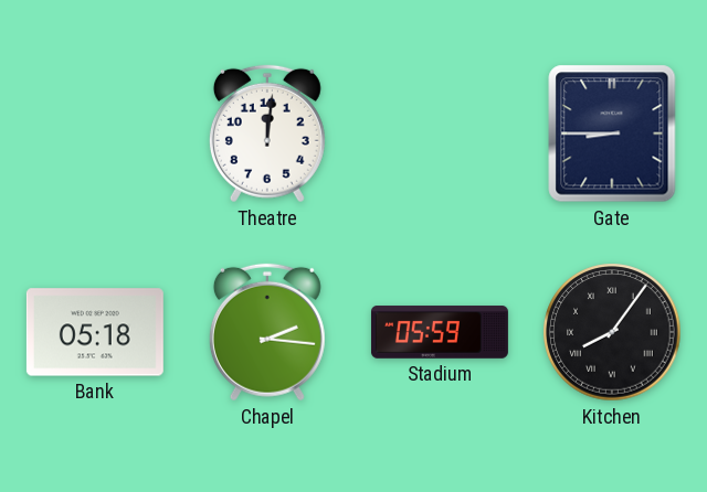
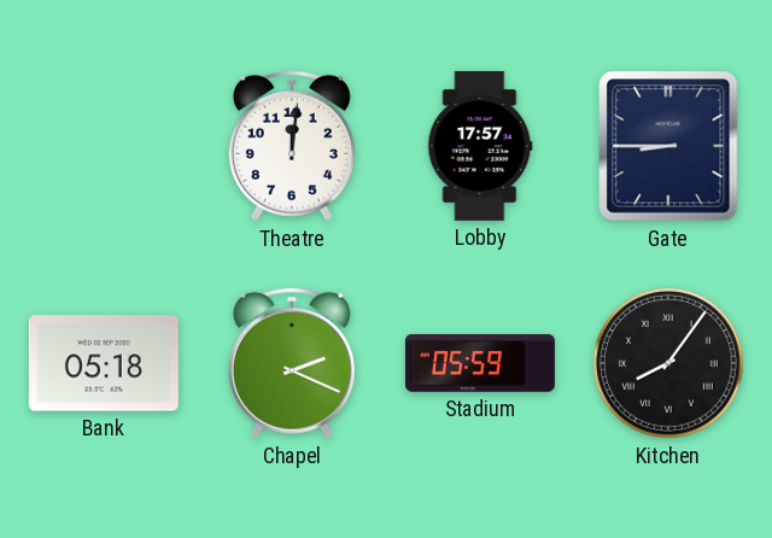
Lobby: none -> 17:57 (480, 146)
Chapel: 2:16 -> 2:19 (292, 363)
